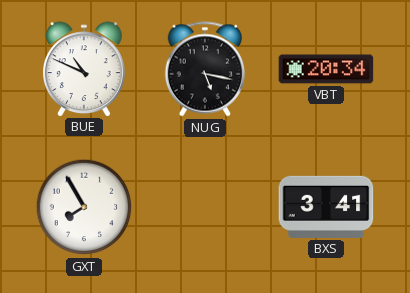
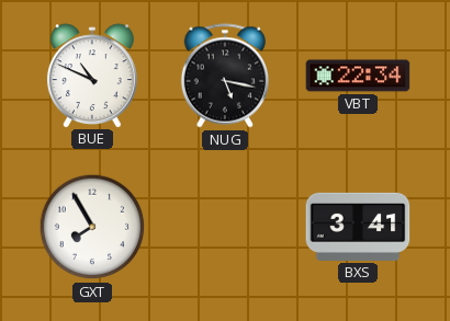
VBT: 20:34 -> 22:34 (358, 76)
